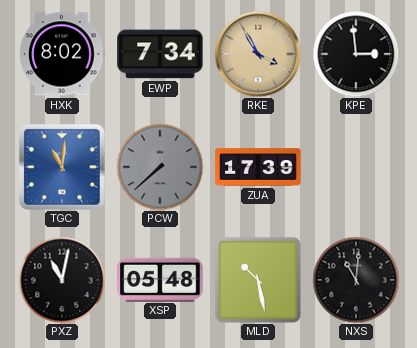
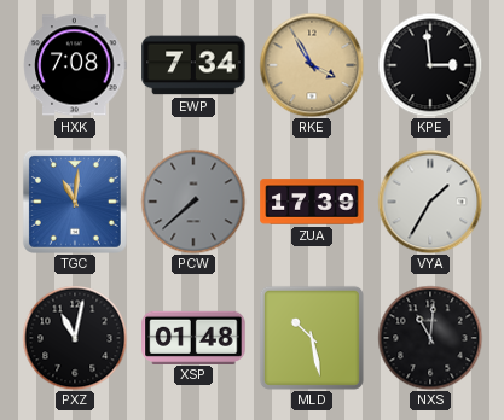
HXK: 8:02 -> 7:08 (75, 65)
VYA: none -> 1:35 (430, 202)
XSP: 05:48 -> 01:48 (193, 337)
